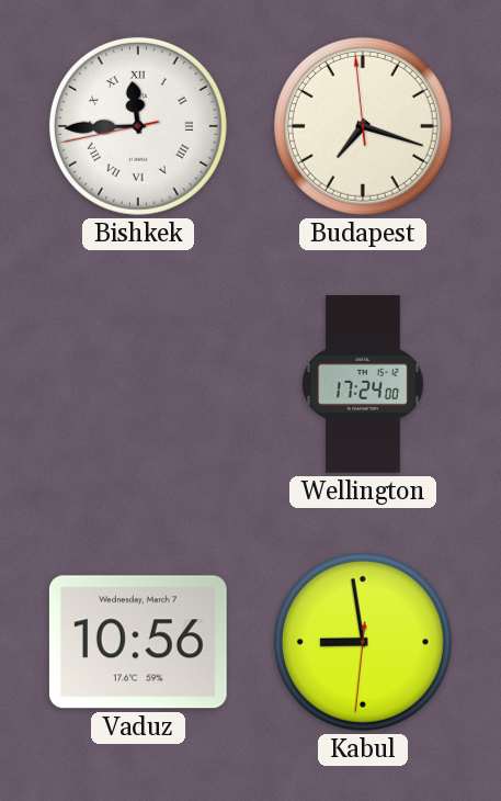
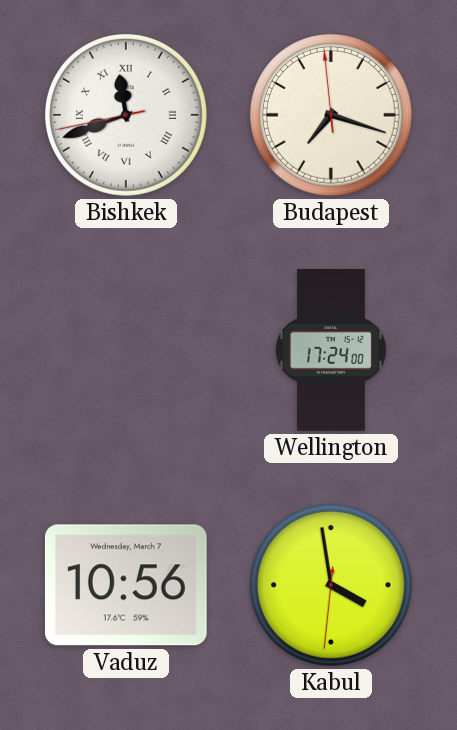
Bishkek: 11:44 -> 11:41 (126, 115)
Kabul: 8:58 -> 3:58 (331, 585)
